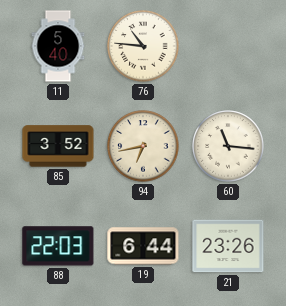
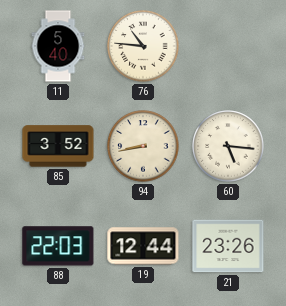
94: 6:43 -> 8:43 (143, 146)
60: 11:16 -> 5:16 (228, 146)
19: 6:44 -> 12:44 (143, 246)
